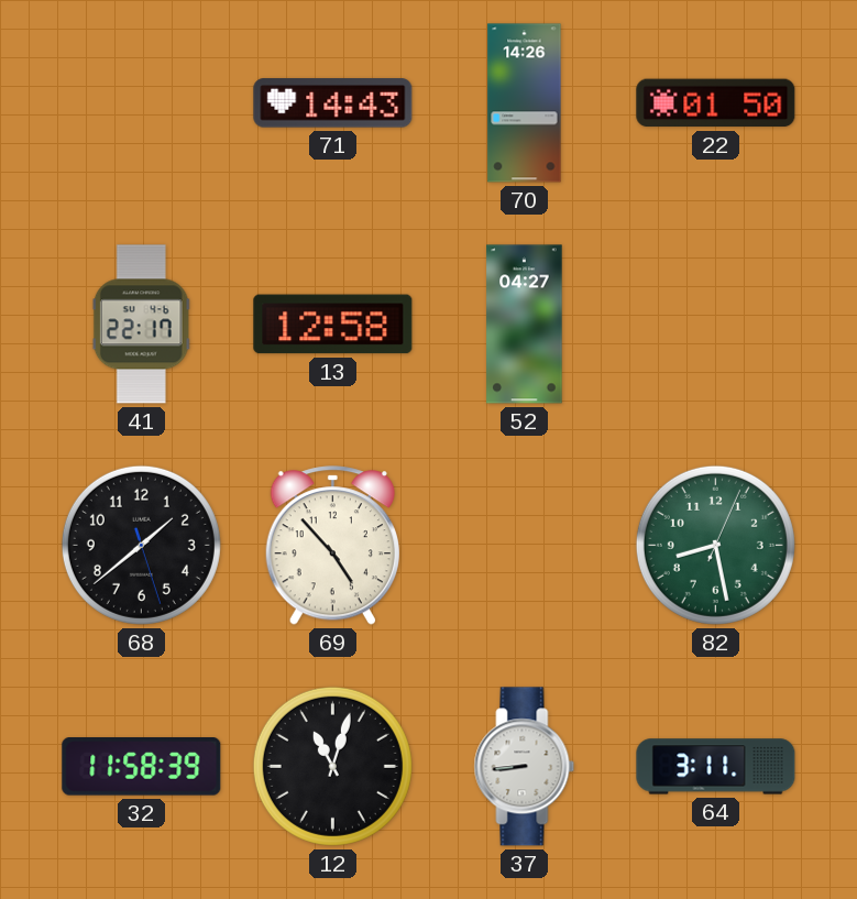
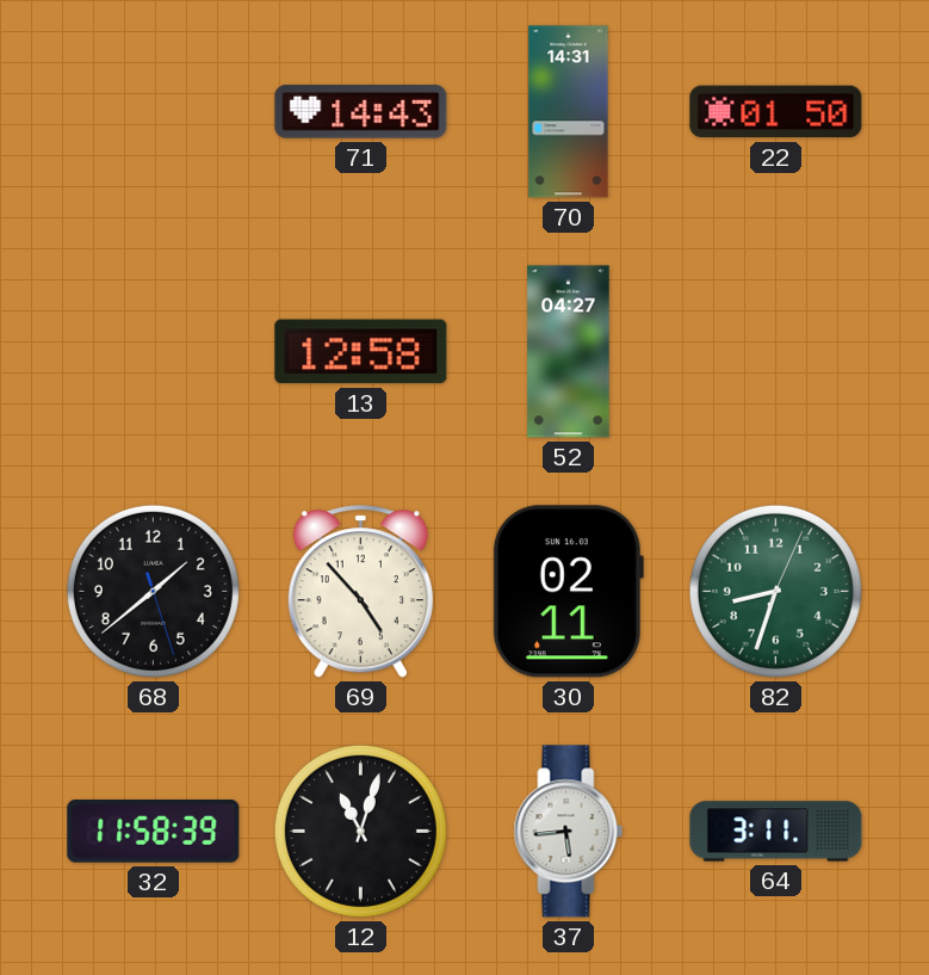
70: 14:26 -> 14:31 (569, 112)
41: 22:17 -> none (141, 325)
30: none -> 02:11 (568, 592)
82: 8:28 -> 8:33 (775, 591)
37: 8:44 -> 5:44 (569, 832)
